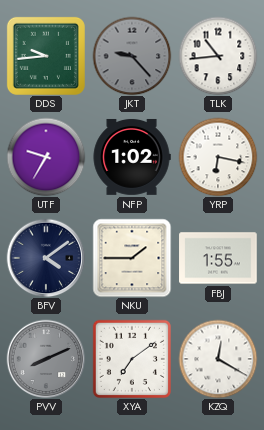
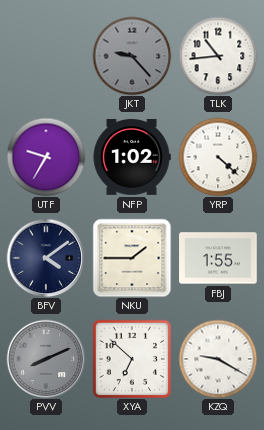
DDS: 9:44 -> none (46, 56)
YRP: 6:17 -> 4:22 (218, 157)
XYA: 7:09 -> 6:52 (132, 359)
KZQ: 12:20 -> 9:20 (218, 359)
